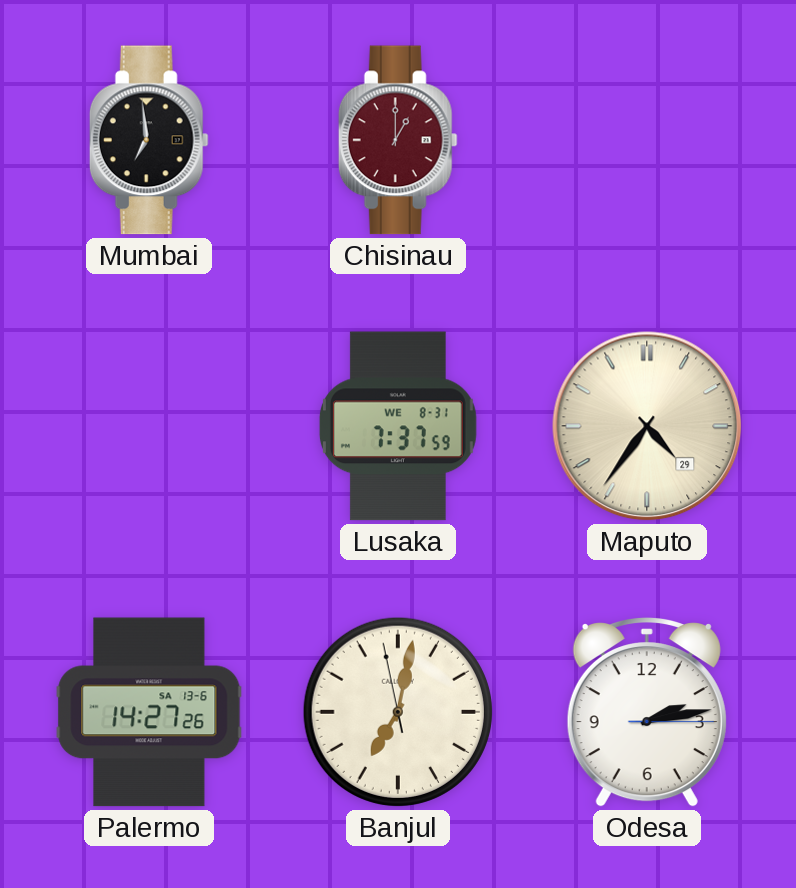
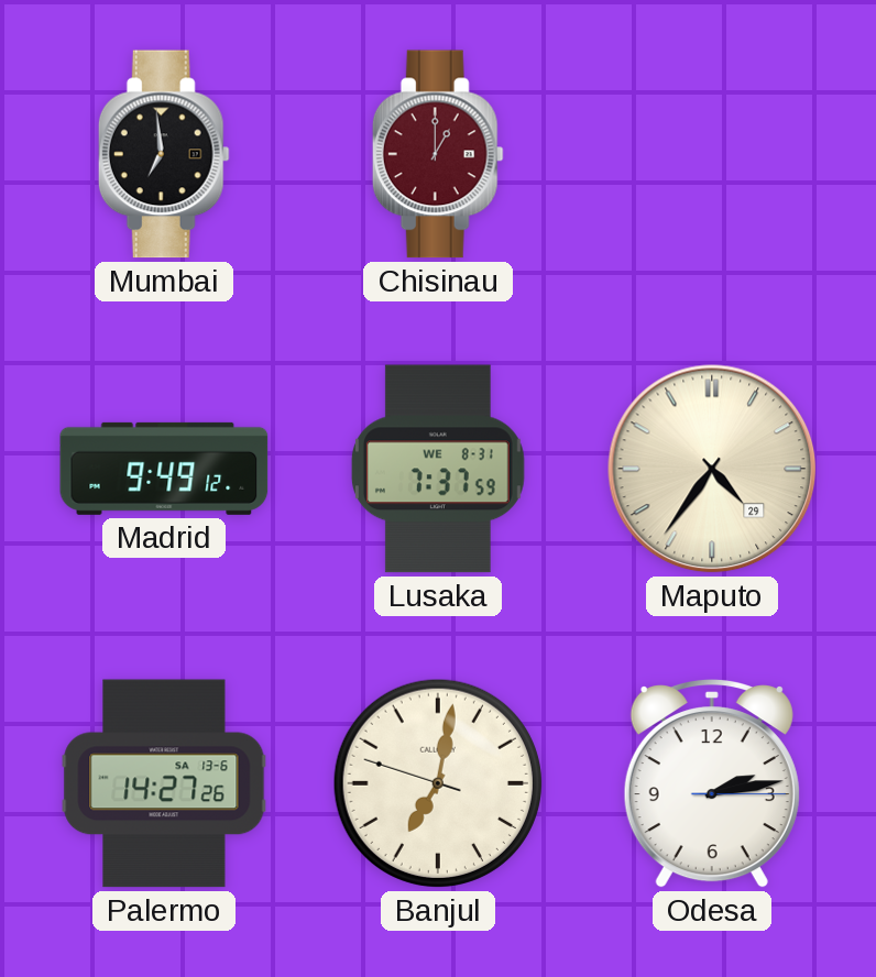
Madrid: none -> 9:49 (164, 469)
Banjul: 7:01:58 -> 7:01:48 (438, 783)
